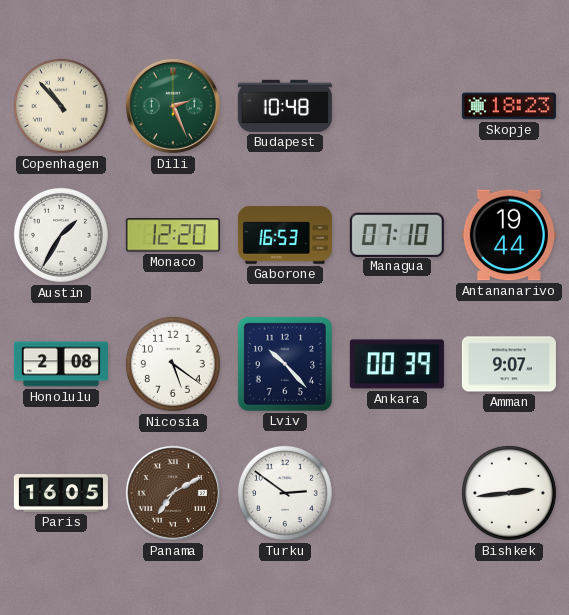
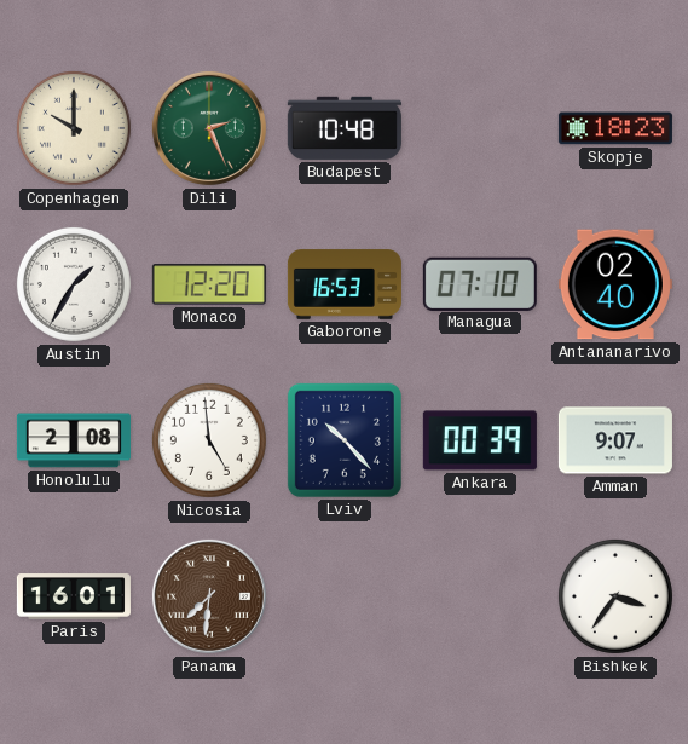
Copenhagen: 10:53 -> 10:00 (74, 128)
Antananarivo: 19:44 -> 02:40 (615, 284)
Nicosia: 5:21 -> 4:59 (209, 440)
Paris: 16:05 -> 16:01 (74, 596)
Panama: 7:10 -> 7:31 (209, 596)
Turku: 2:51 -> none (285, 493)
Bishkek: 2:44 -> 3:36 (615, 596)
